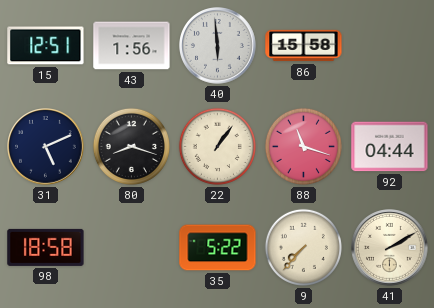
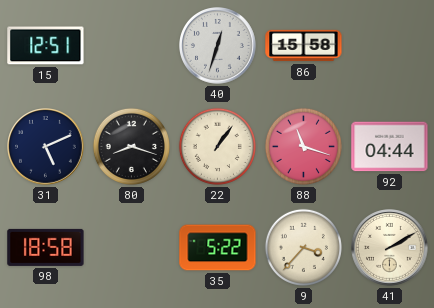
43: 1:56 -> none (132, 46)
40: 5:59 -> 12:33 (218, 46)
9: 7:37 -> 3:37 (303, 247)
